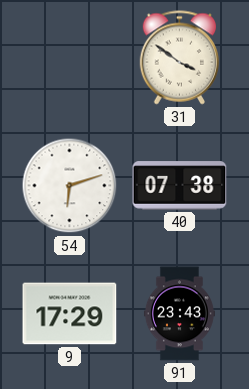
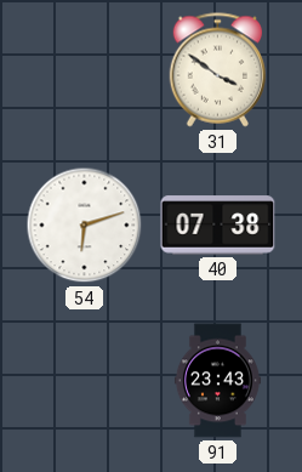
9: 17:29 -> none (70, 314)
